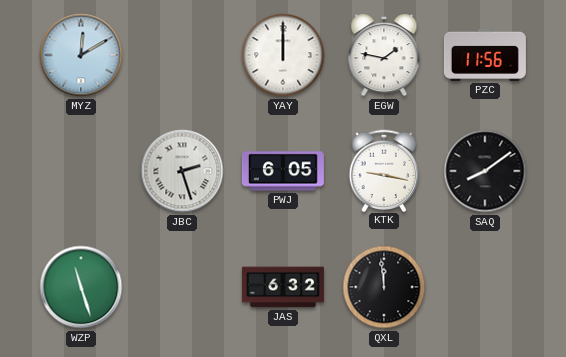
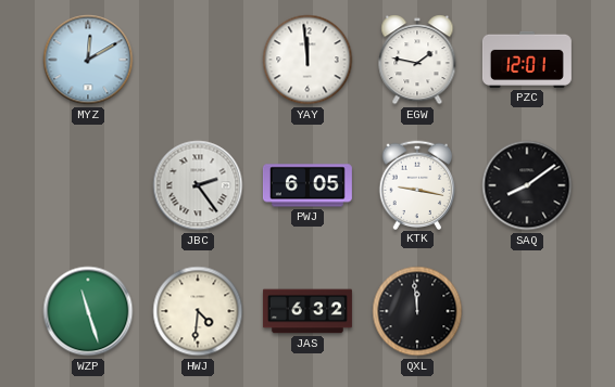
YAY: 12:00 -> 11:59 (307, 60)
PZC: 11:56 -> 12:01 (527, 60)
JBC: 2:27 -> 2:24 (198, 185)
HWJ: none -> 4:31 (198, 311)
